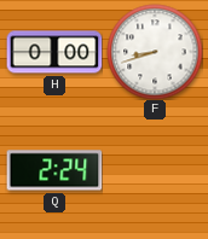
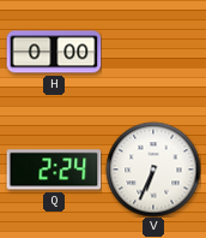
F: 8:42 -> none (155, 52)
V: none -> 6:34 (153, 169)
